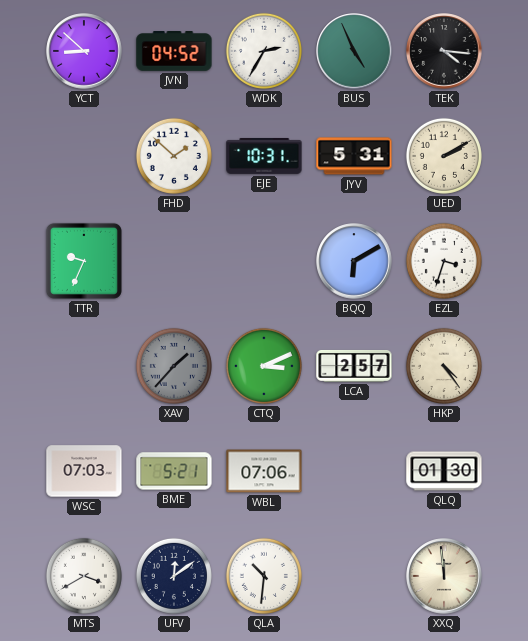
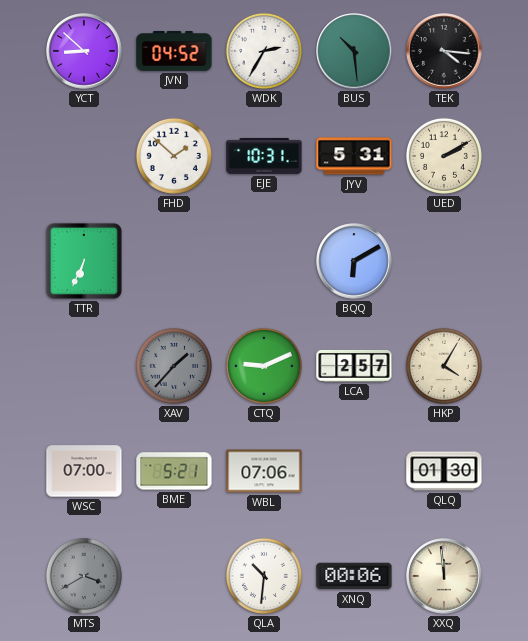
BUS: 4:56 -> 10:29 (354, 51)
TTR: 9:34 -> 6:34 (84, 261)
EZL: 3:33 -> none (444, 261)
CTQ: 3:11 -> 9:11 (264, 366)
HKP: 4:24 -> 4:05 (444, 366)
WSC: 07:03 -> 07:00 (84, 471)
MTS dial: white -> grey (84, 576)
UFV: 12:09 -> none (174, 576)
XNQ: none -> 00:06 (354, 576)
